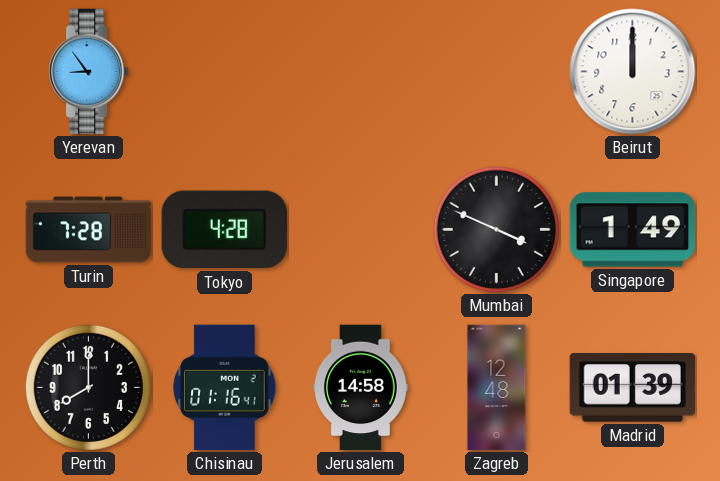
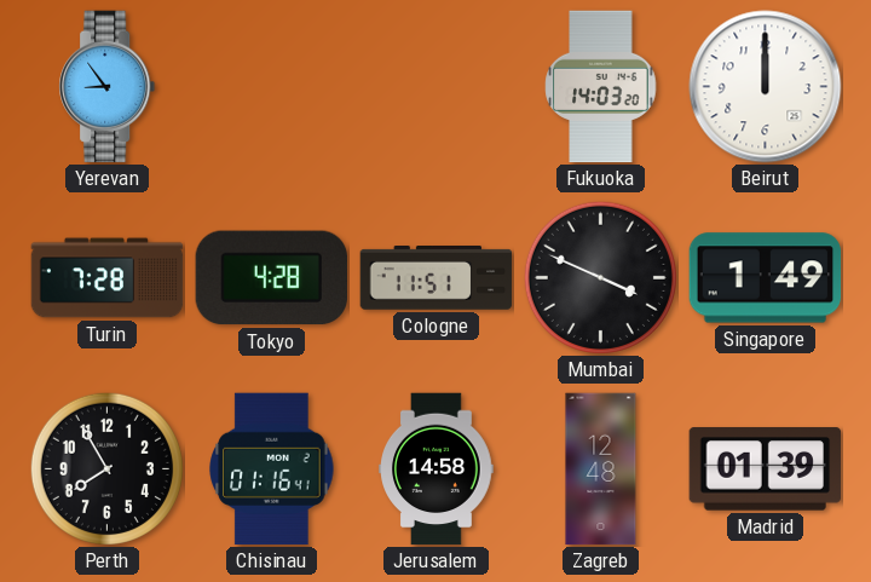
Fukuoka: none -> 14:03 (601, 87)
Cologne: none -> 11:51 (437, 278)
Perth: 8:00 -> 7:55 (106, 468)
